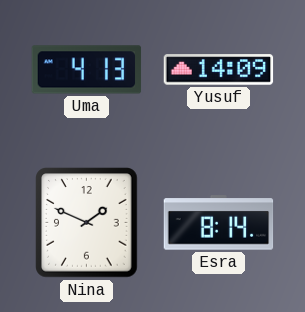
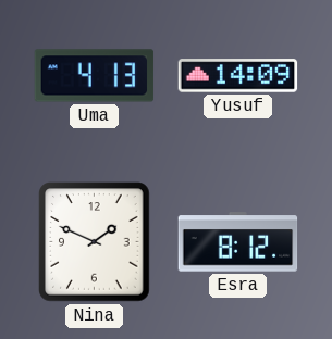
Esra: 8:14 -> 8:12 (238, 242)
